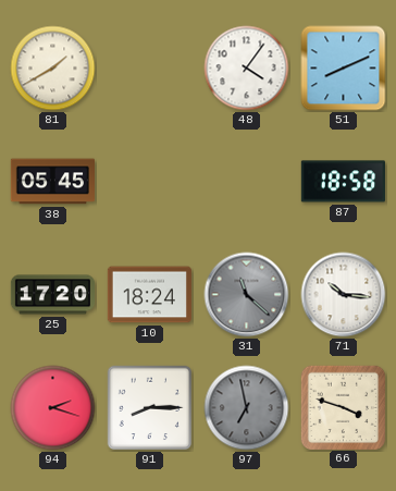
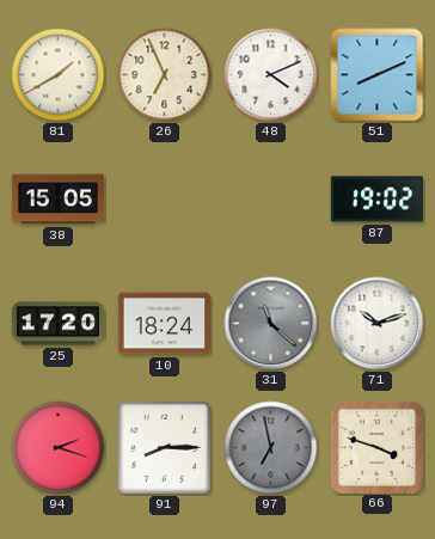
26: none -> 6:56 (165, 75)
48: 4:06 -> 4:11 (271, 75)
38: 05:45 -> 15:05 (57, 200)
87: 18:58 -> 19:02 (376, 200)
71: 10:16 -> 10:12 (378, 324)
